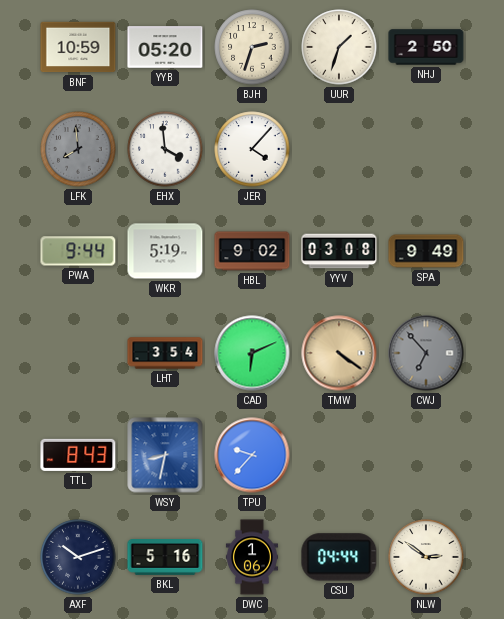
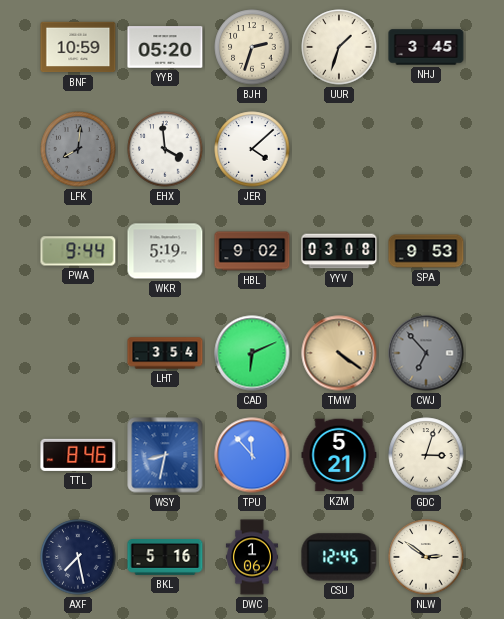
NHJ: 2:50 -> 3:45 (426, 47)
LFK: 7:59 -> 8:01 (78, 149)
JER: 4:07 -> 4:08 (252, 149)
SPA: 9:49 -> 9:53 (426, 251)
TTL: 8:43 -> 8:46 (78, 455)
TPU: 9:37 -> 11:53 (252, 455)
KZM: none -> 5:21 (339, 455)
GDC: none -> 3:03 (426, 455)
AXF: 10:12 -> 7:28 (78, 557)
CSU: 04:44 -> 12:45 (339, 557)
